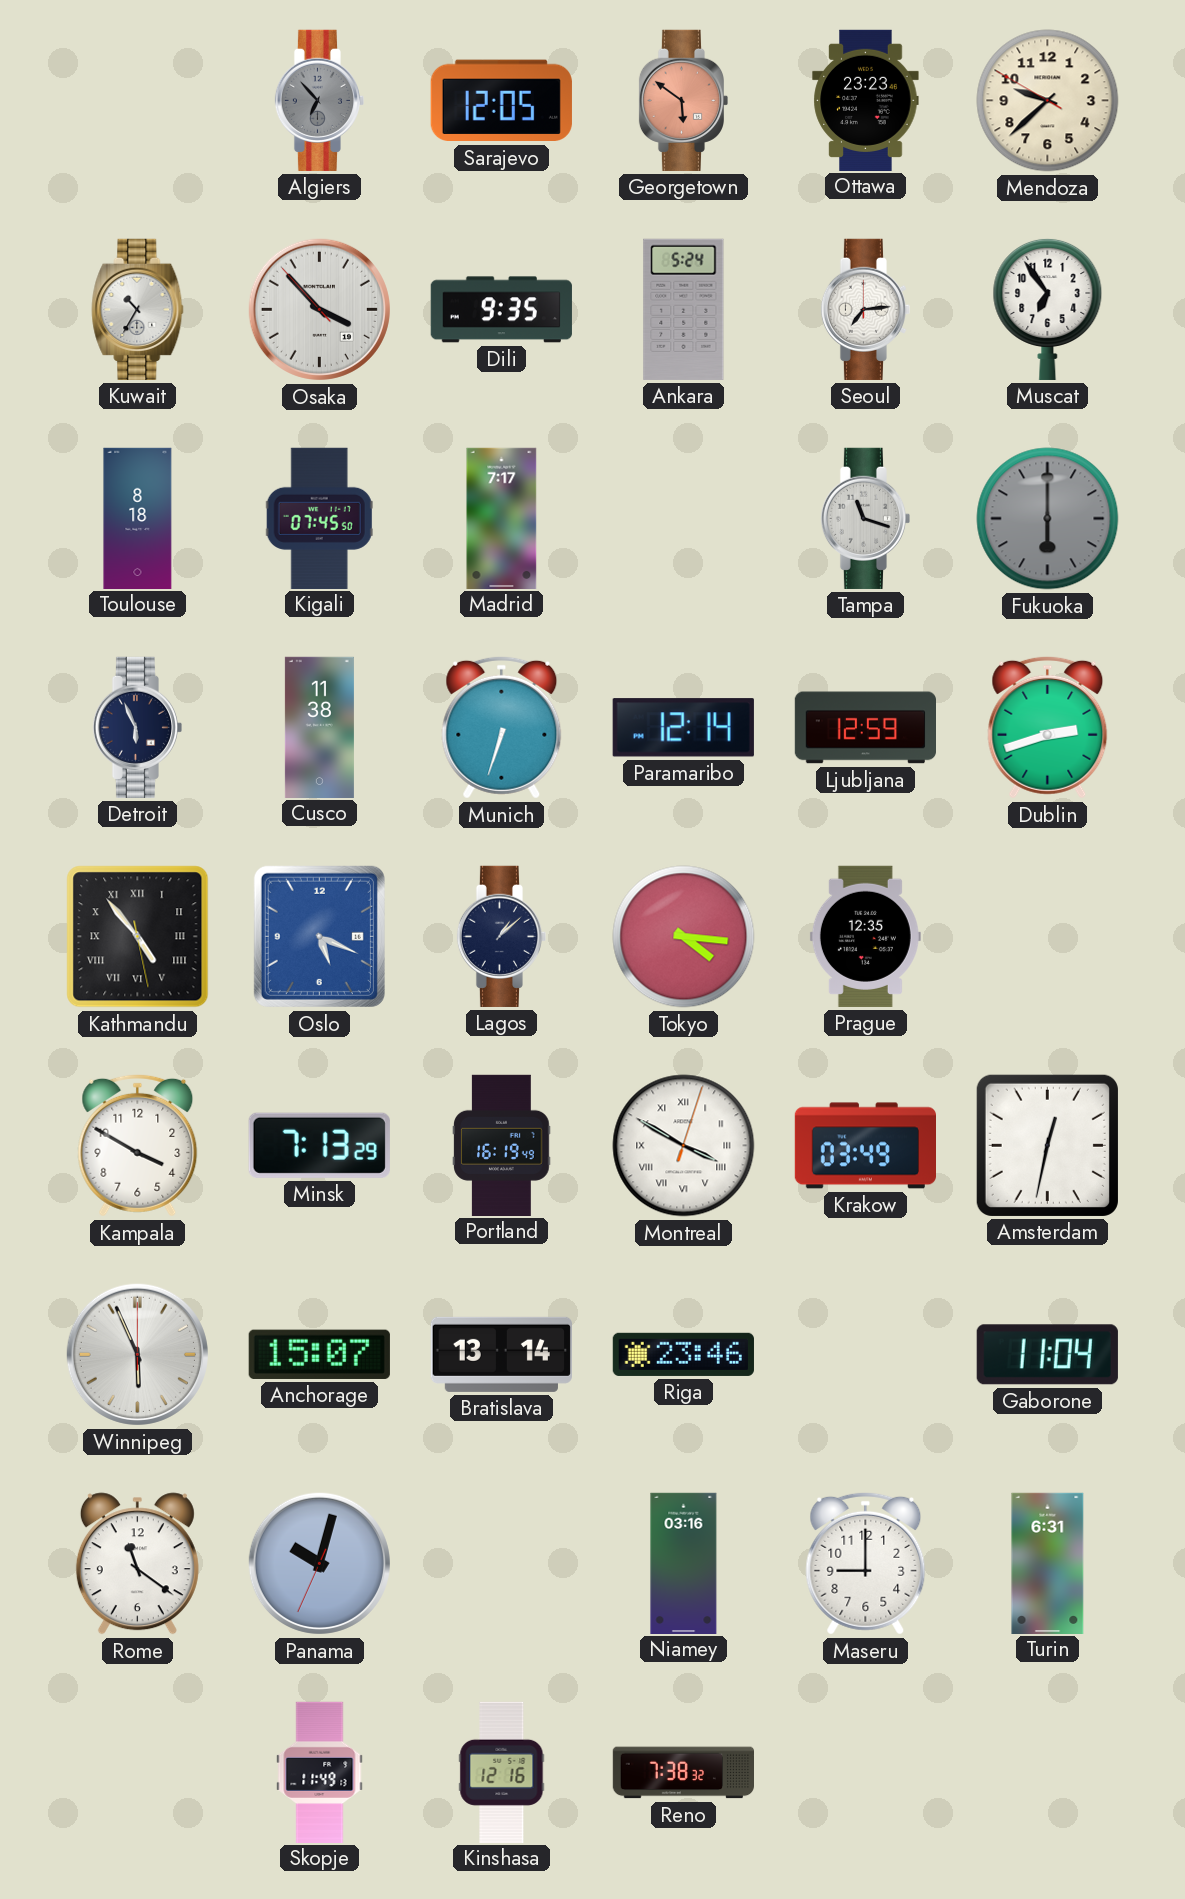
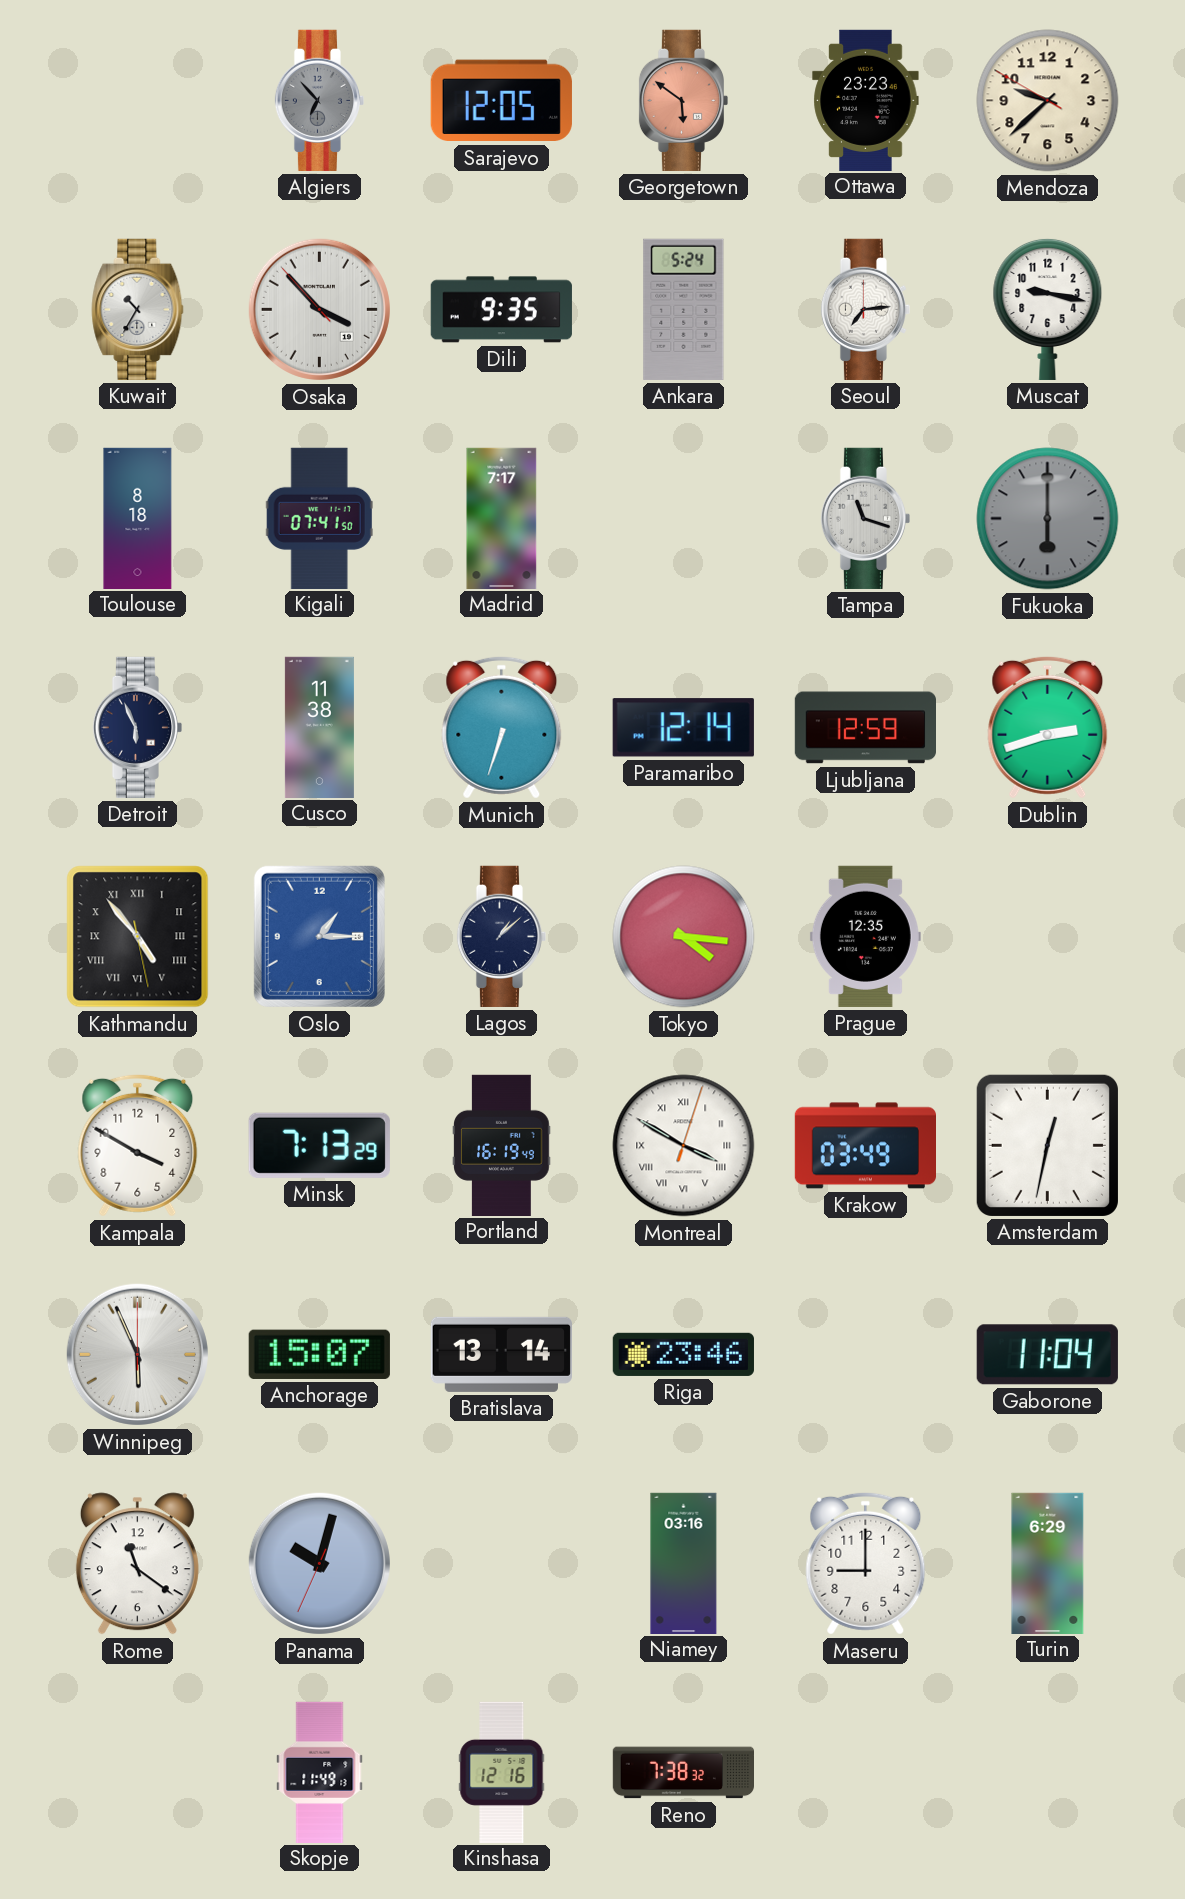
Muscat: 6:54 -> 9:17 (1048, 309)
Kigali: 07:45 -> 07:41 (319, 518)
Oslo: 5:19 -> 1:15 (319, 936)
Turin: 6:31 -> 6:29 (1048, 1563)
